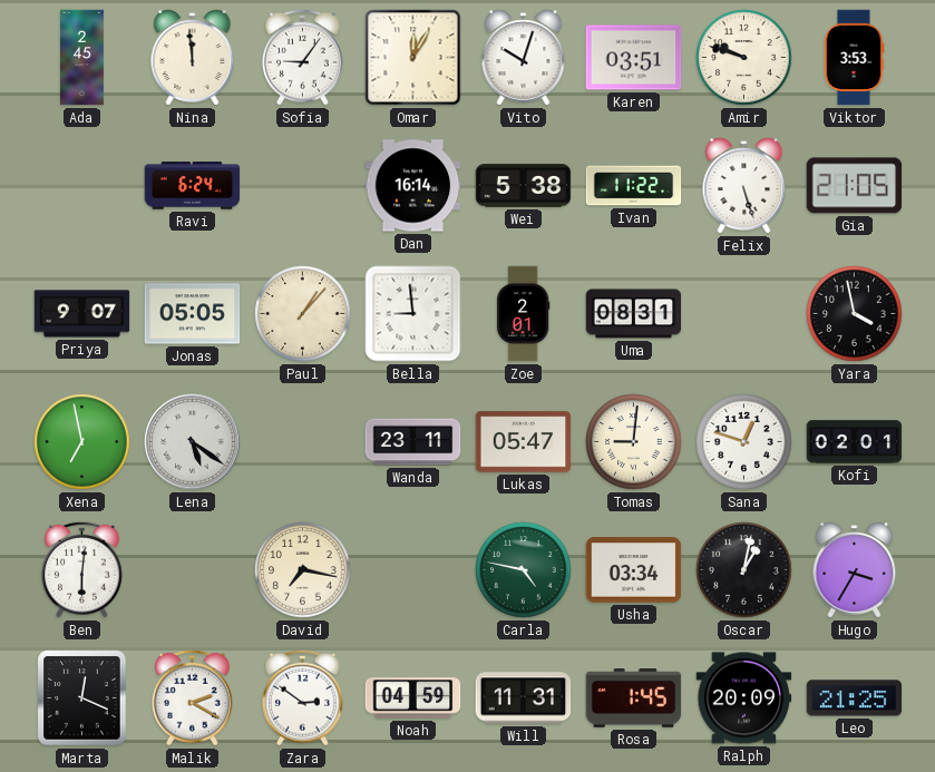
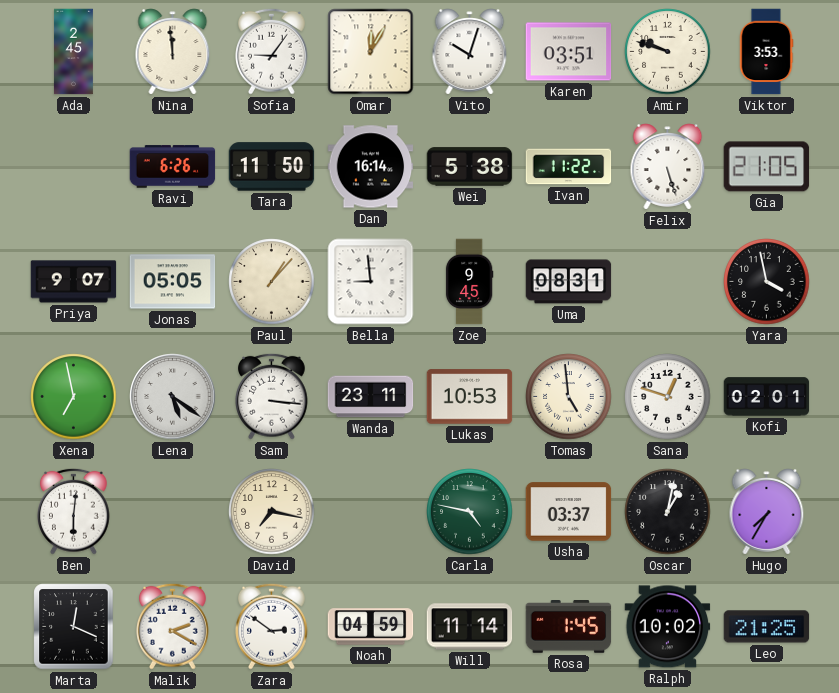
Ravi: 6:24 -> 6:26 (173, 167)
Tara: none -> 11:50 (272, 167)
Zoe: 2:01 -> 9:45 (469, 282)
Sam: none -> 3:16 (272, 396)
Lukas: 05:47 -> 10:53 (470, 397)
Tomas: 9:01 -> 4:59 (569, 397)
Usha: 03:34 -> 03:37 (569, 512)
Hugo: 3:35 -> 7:35 (767, 512)
Will: 11:31 -> 11:14 (470, 627)
Ralph: 20:09 -> 10:02 (668, 627)
